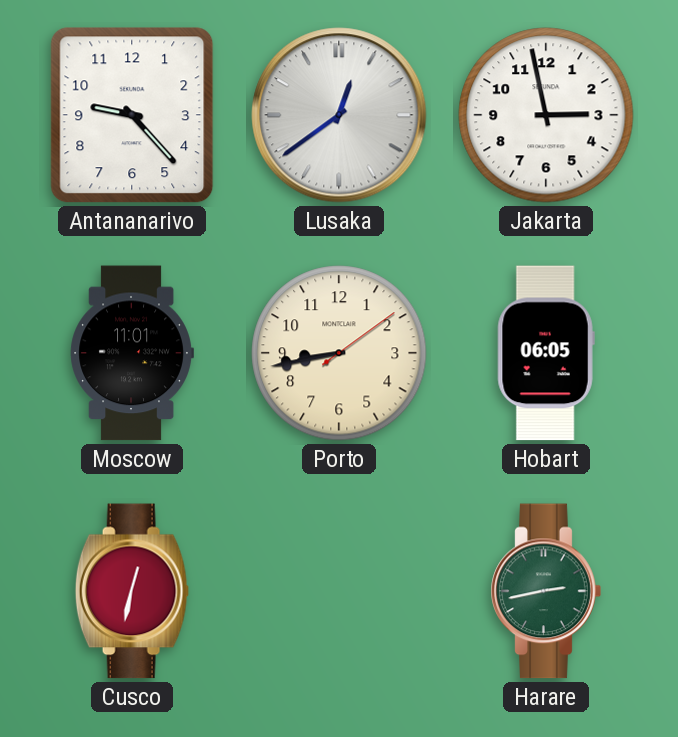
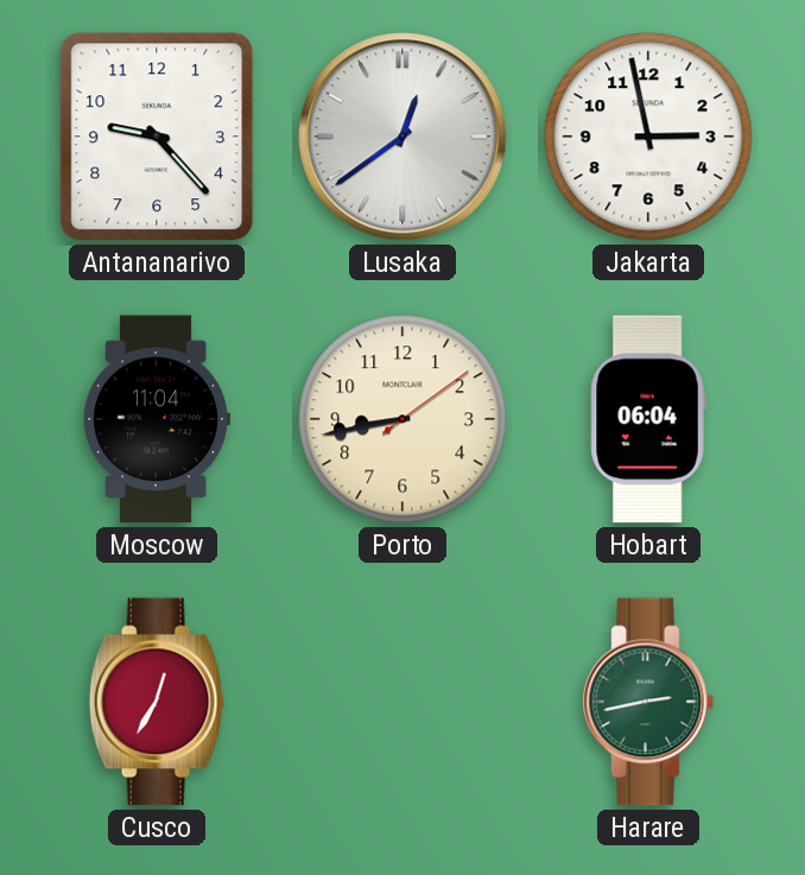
Moscow: 11:01 -> 11:04 (157, 419)
Hobart: 06:05 -> 06:04 (648, 419)
Cusco: 12:32 -> 12:35 (157, 702)
